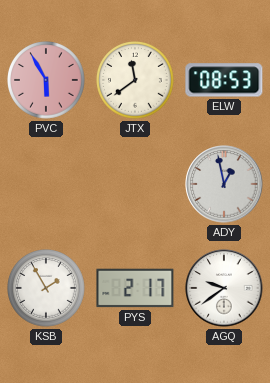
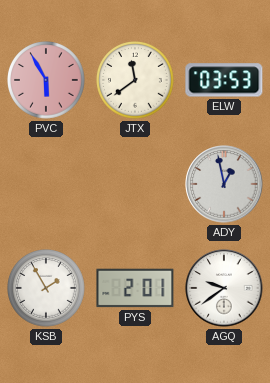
ELW: 08:53 -> 03:53 (224, 80)
PYS: 2:17 -> 2:01 (135, 288)
